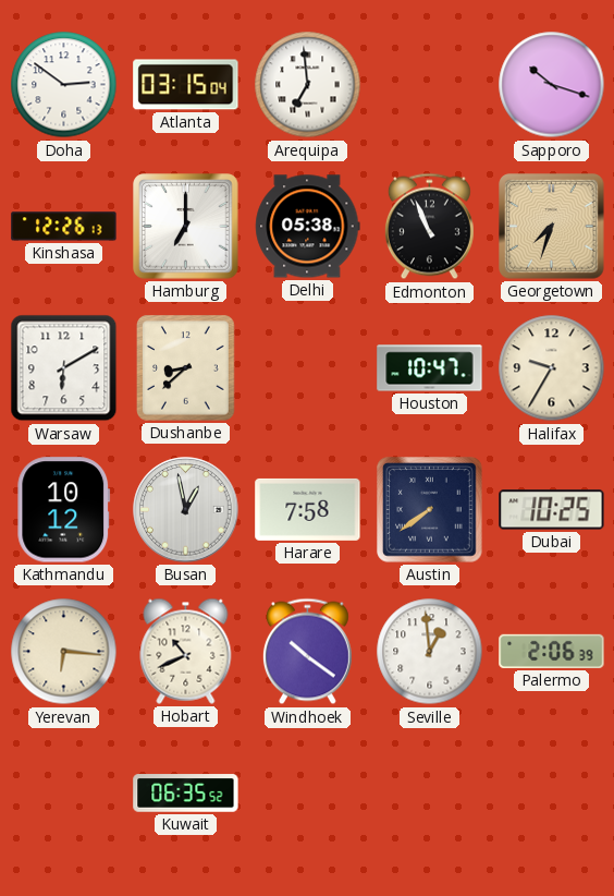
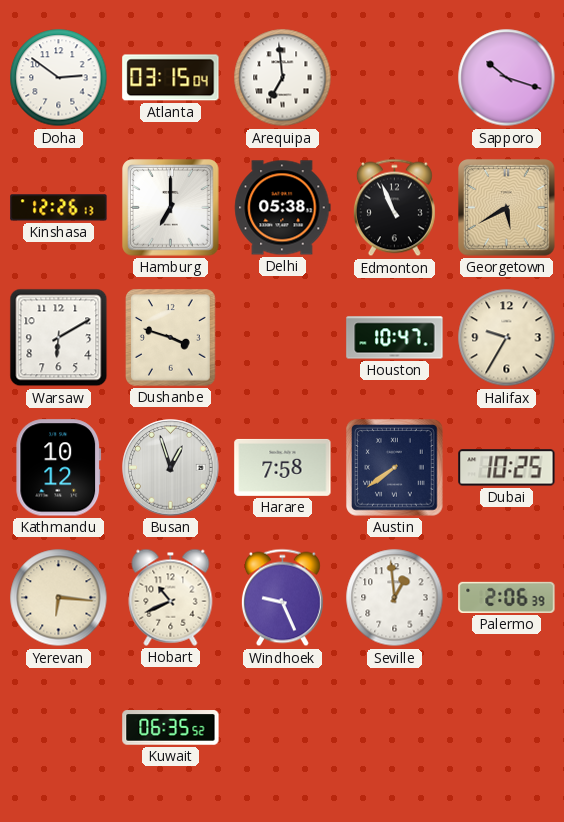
Georgetown: 7:33 -> 5:40 (507, 208)
Dushanbe: 8:38 -> 3:48 (171, 338)
Busan: 12:58 -> 12:57 (171, 468)
Windhoek: 10:21 -> 9:26 (282, 598)
